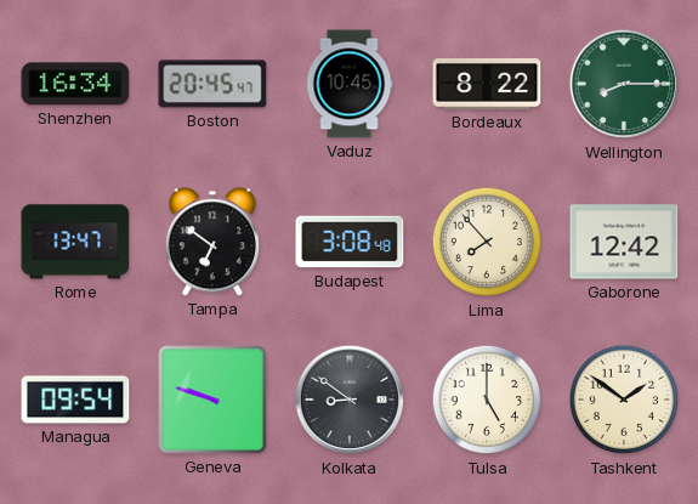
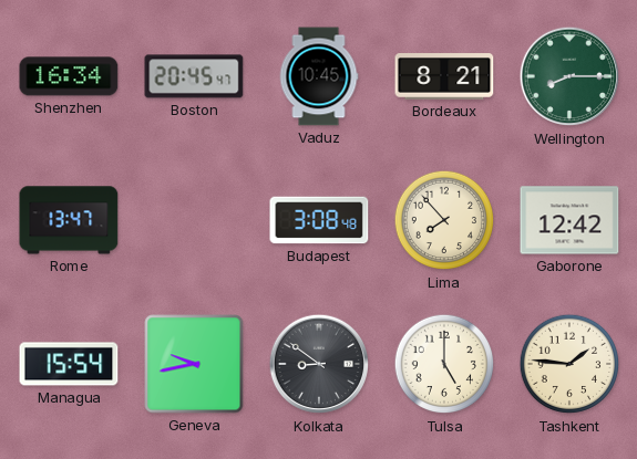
Bordeaux: 8:22 -> 8:21 (444, 76)
Tampa: 6:51 -> none (212, 242)
Managua: 09:54 -> 15:54 (69, 364)
Geneva: 9:48 -> 9:43 (194, 364)
Tashkent: 1:51 -> 1:46 (569, 364)
